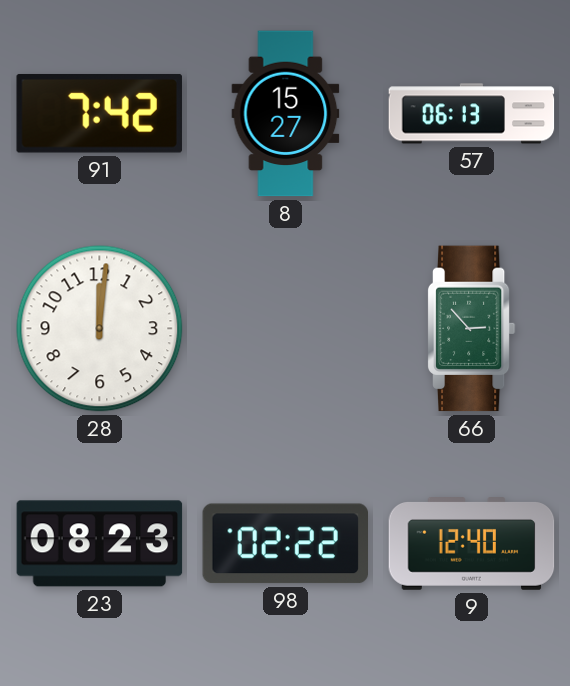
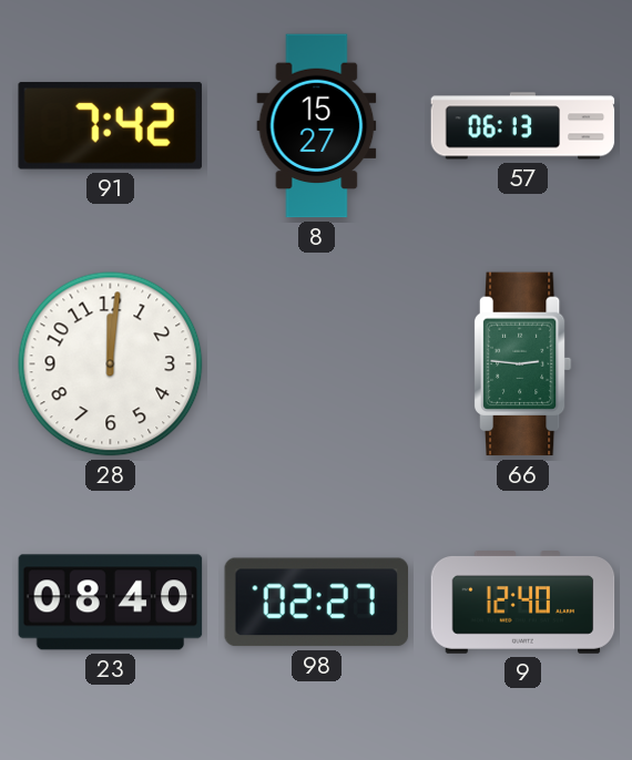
66: 2:53 -> 2:46 (522, 364)
23: 08:23 -> 08:40 (111, 603)
98: 02:22 -> 02:27 (316, 603)
